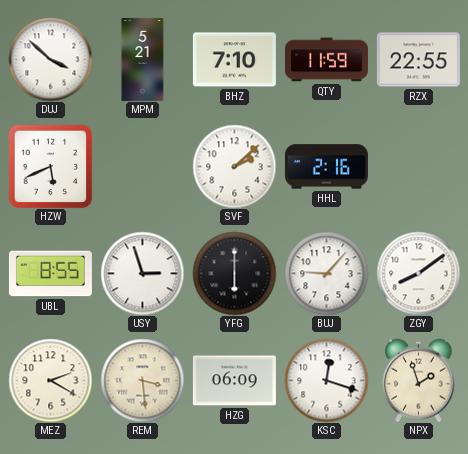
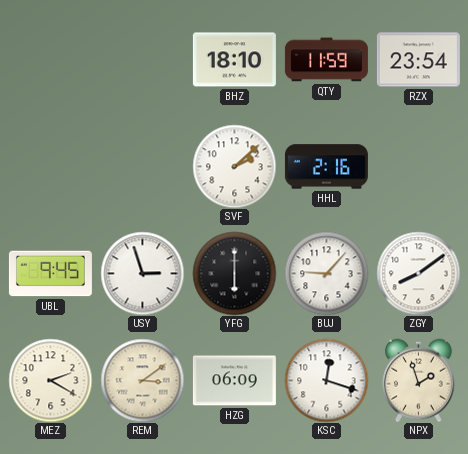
DUJ: 3:52 -> none (50, 59)
MPM: 5:21 -> none (143, 59)
BHZ: 7:10 -> 18:10 (234, 60)
RZX: 22:55 -> 23:54 (418, 60)
HZW: 5:41 -> none (50, 166)
UBL: 8:55 -> 9:45 (50, 274)
REM: 3:29 -> 3:09 (142, 380)
